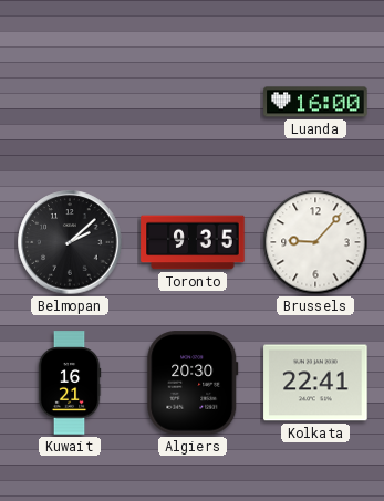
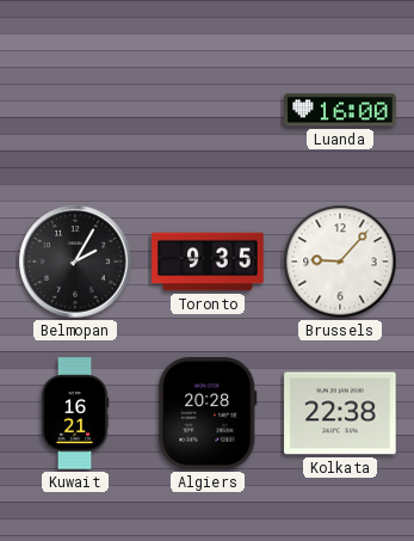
Belmopan: 2:08 -> 2:05 (75, 262)
Algiers: 20:30 -> 20:28 (208, 413)
Kolkata: 22:41 -> 22:38 (340, 413)
